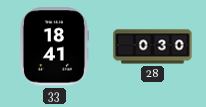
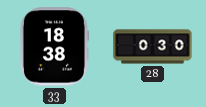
33: 18:41 -> 18:38 (54, 47)
